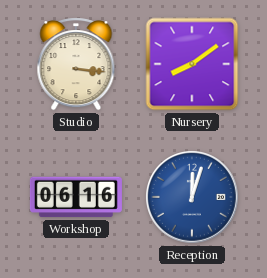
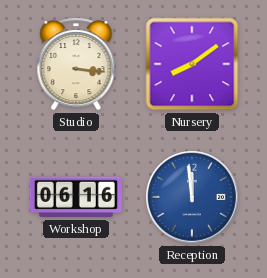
Reception: 12:03 -> 11:59 (193, 198)
